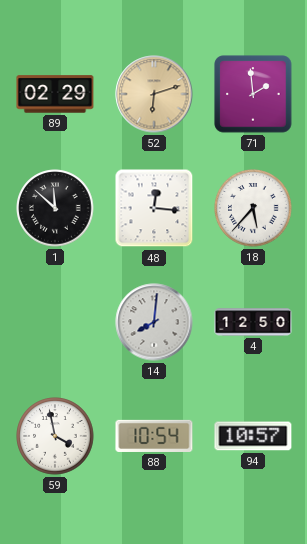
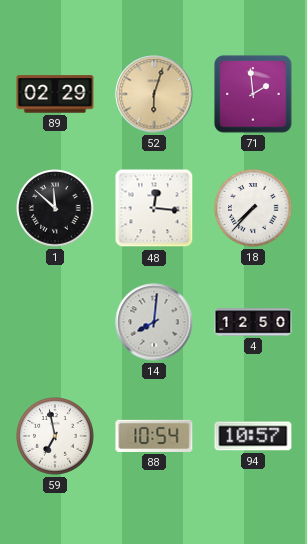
52: 6:12 -> 6:03 (154, 94)
18: 5:37 -> 7:37 (253, 208)
59: 3:58 -> 6:58 (55, 436)
